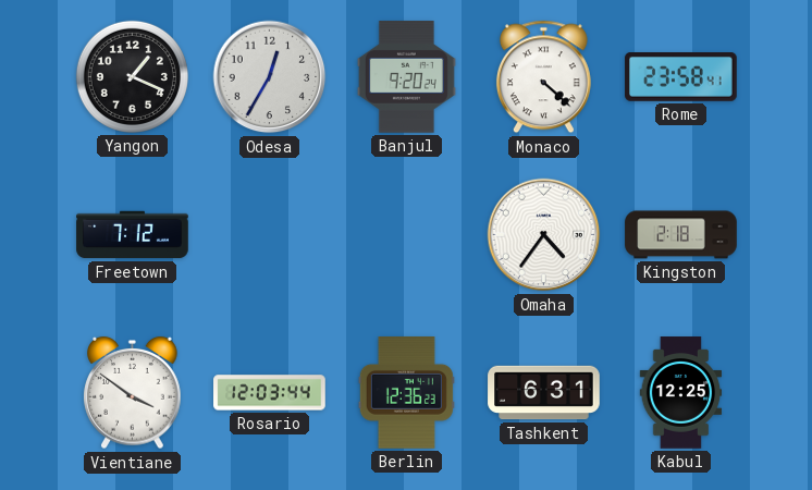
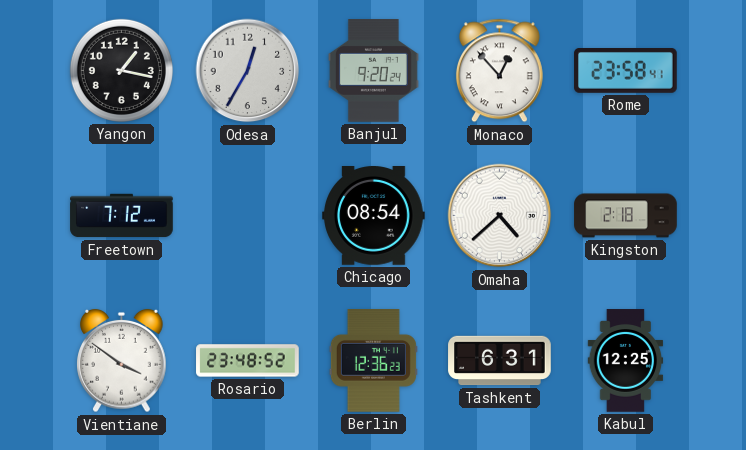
Yangon: 1:19 -> 1:17 (121, 70)
Monaco: 4:22 -> 12:53 (499, 71)
Chicago: none -> 08:54 (374, 216)
Omaha: 4:36 -> 4:38 (500, 216)
Rosario: 12:03 -> 23:48 (248, 361)
